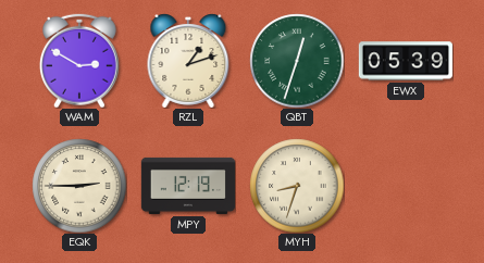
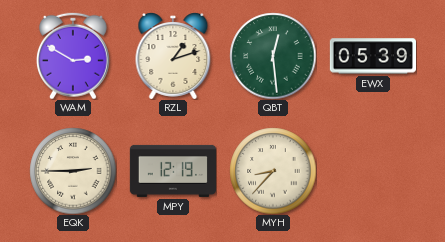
QBT: 12:33 -> 12:29 (273, 56)
MYH: 8:33 -> 8:37 (273, 171)
